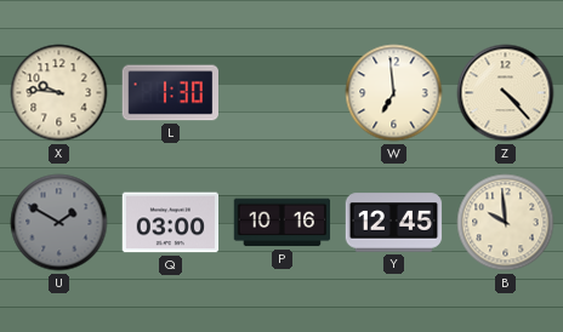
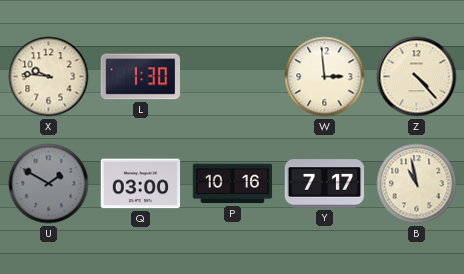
W: 6:59 -> 2:59 (325, 77)
Y: 12:45 -> 7:17 (325, 184)
B: 9:59 -> 10:58 (417, 184)
